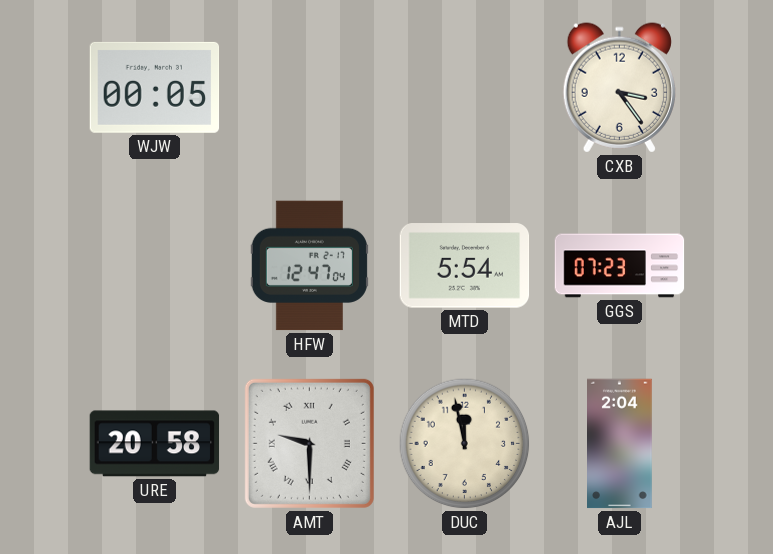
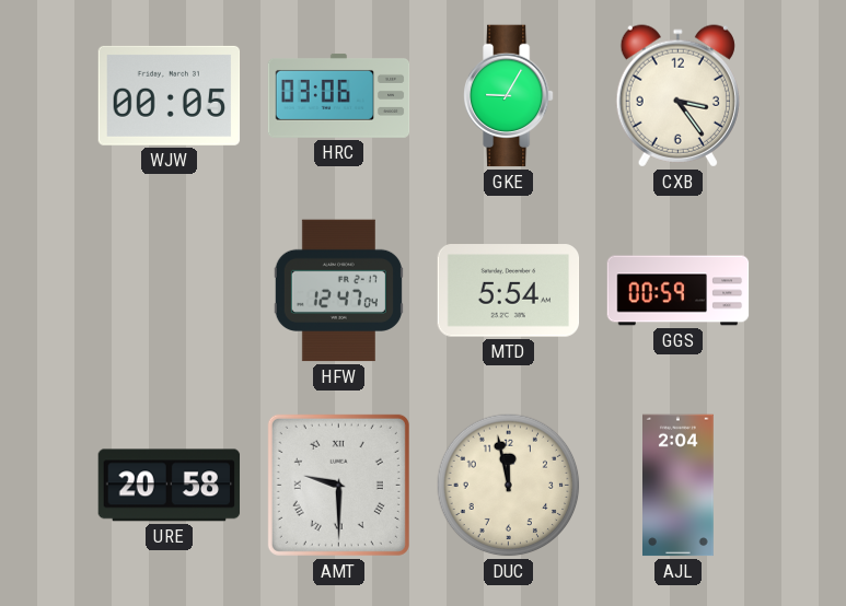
HRC: none -> 03:06 (339, 95)
GKE: none -> 9:05 (509, 96)
GGS: 07:23 -> 00:59 (679, 291)
